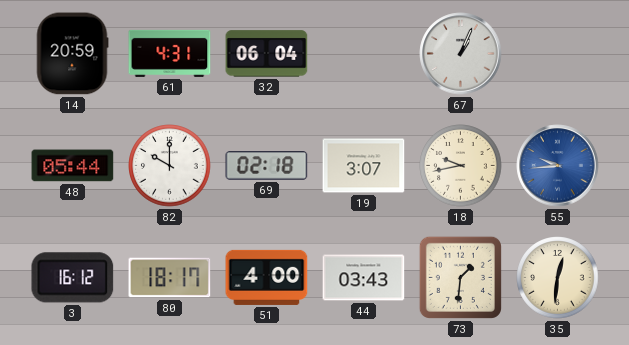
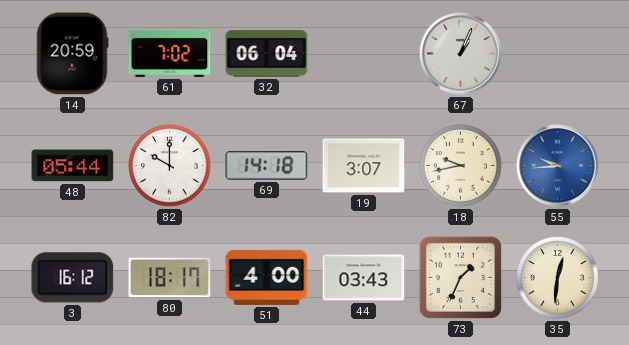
61: 4:31 -> 7:02 (170, 53)
69: 02:18 -> 14:18 (267, 166)
73: 1:31 -> 1:34 (460, 277)
